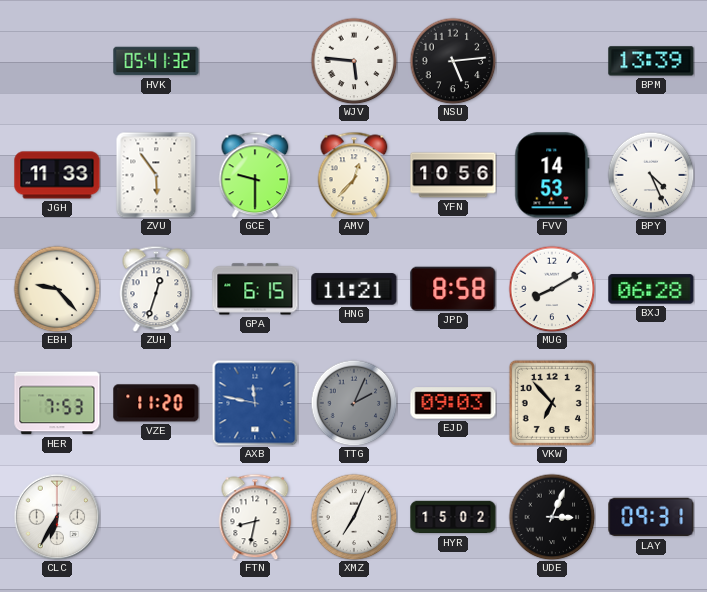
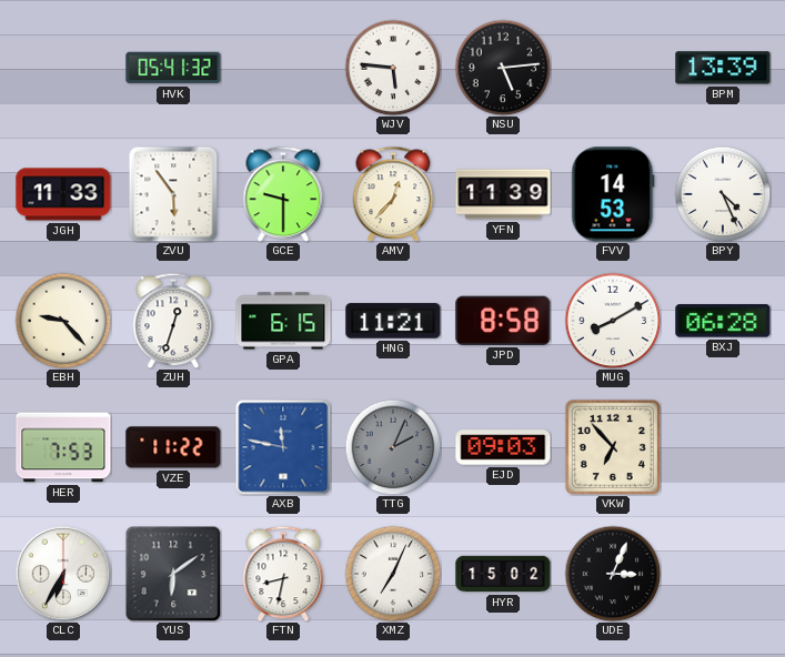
YFN: 10:56 -> 11:39 (503, 194)
VZE: 11:20 -> 11:22 (173, 447)
YUS: none -> 6:09 (173, 574)
LAY: 09:31 -> none (651, 517)
